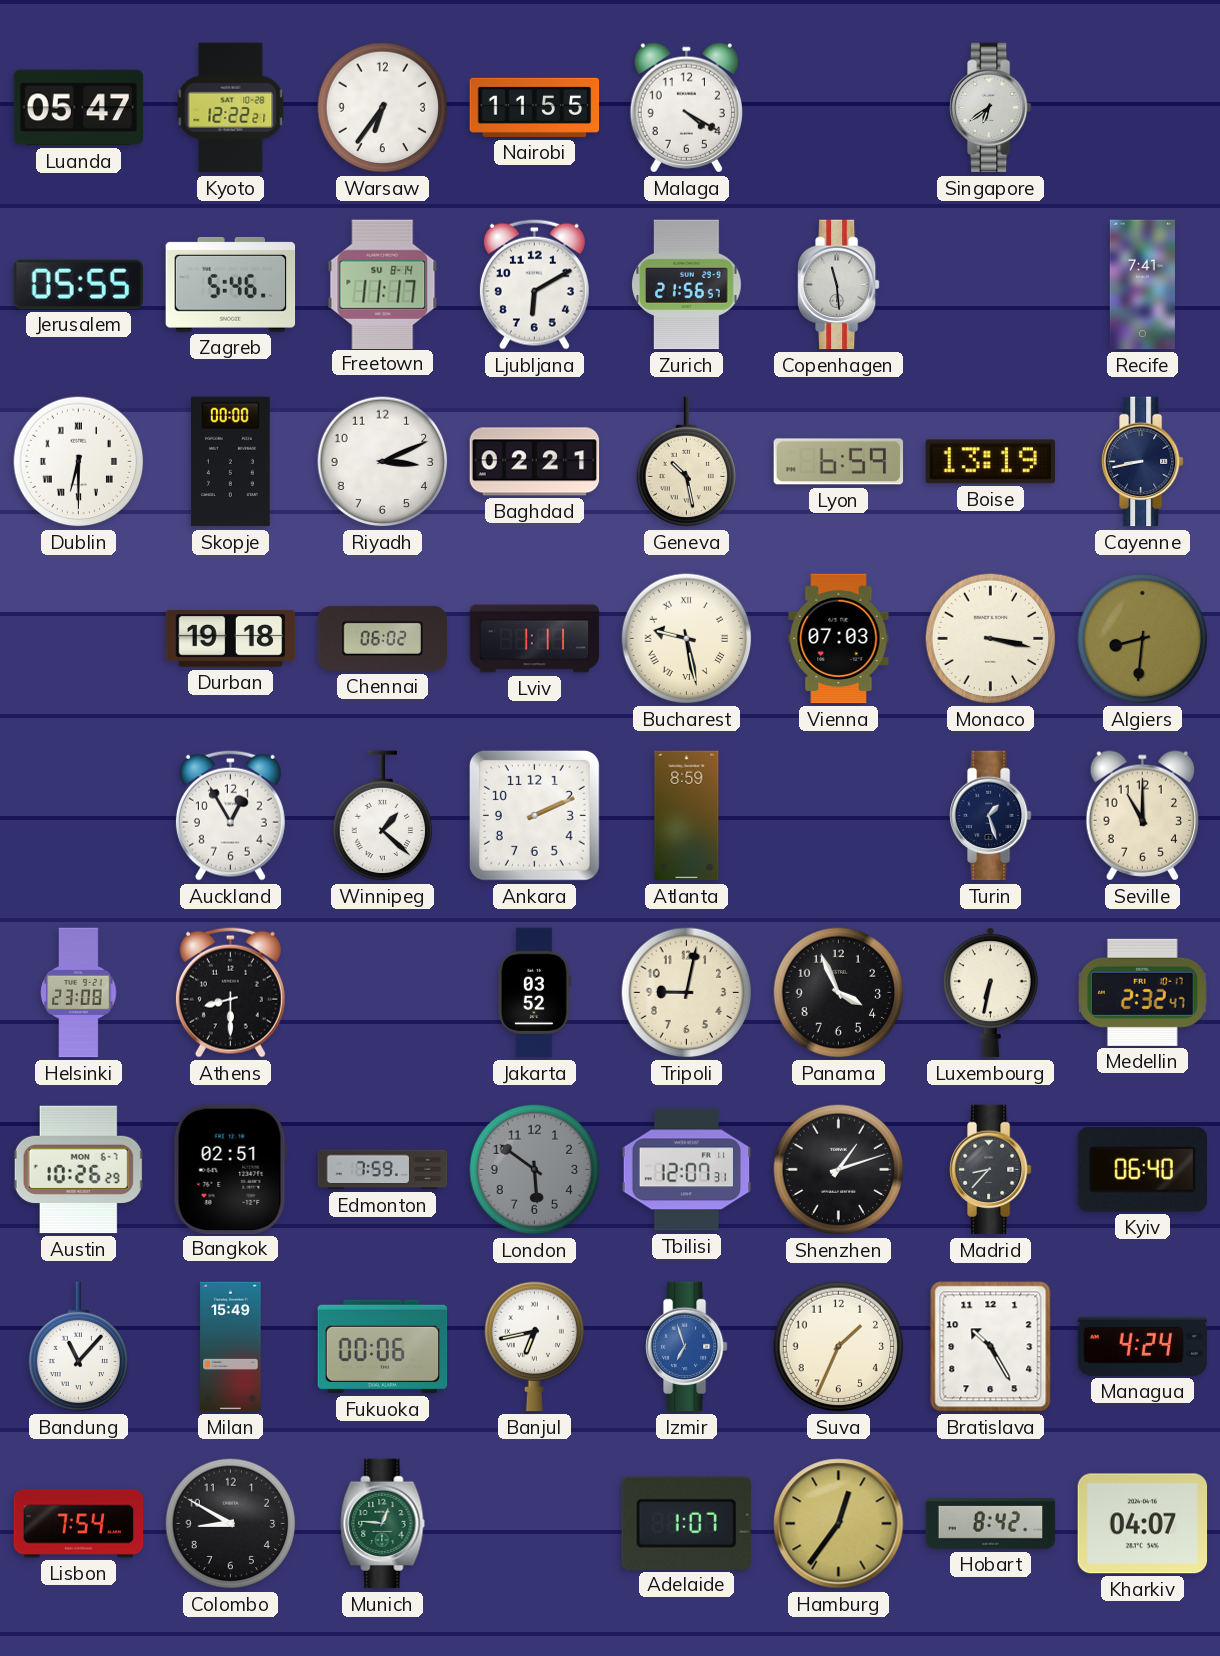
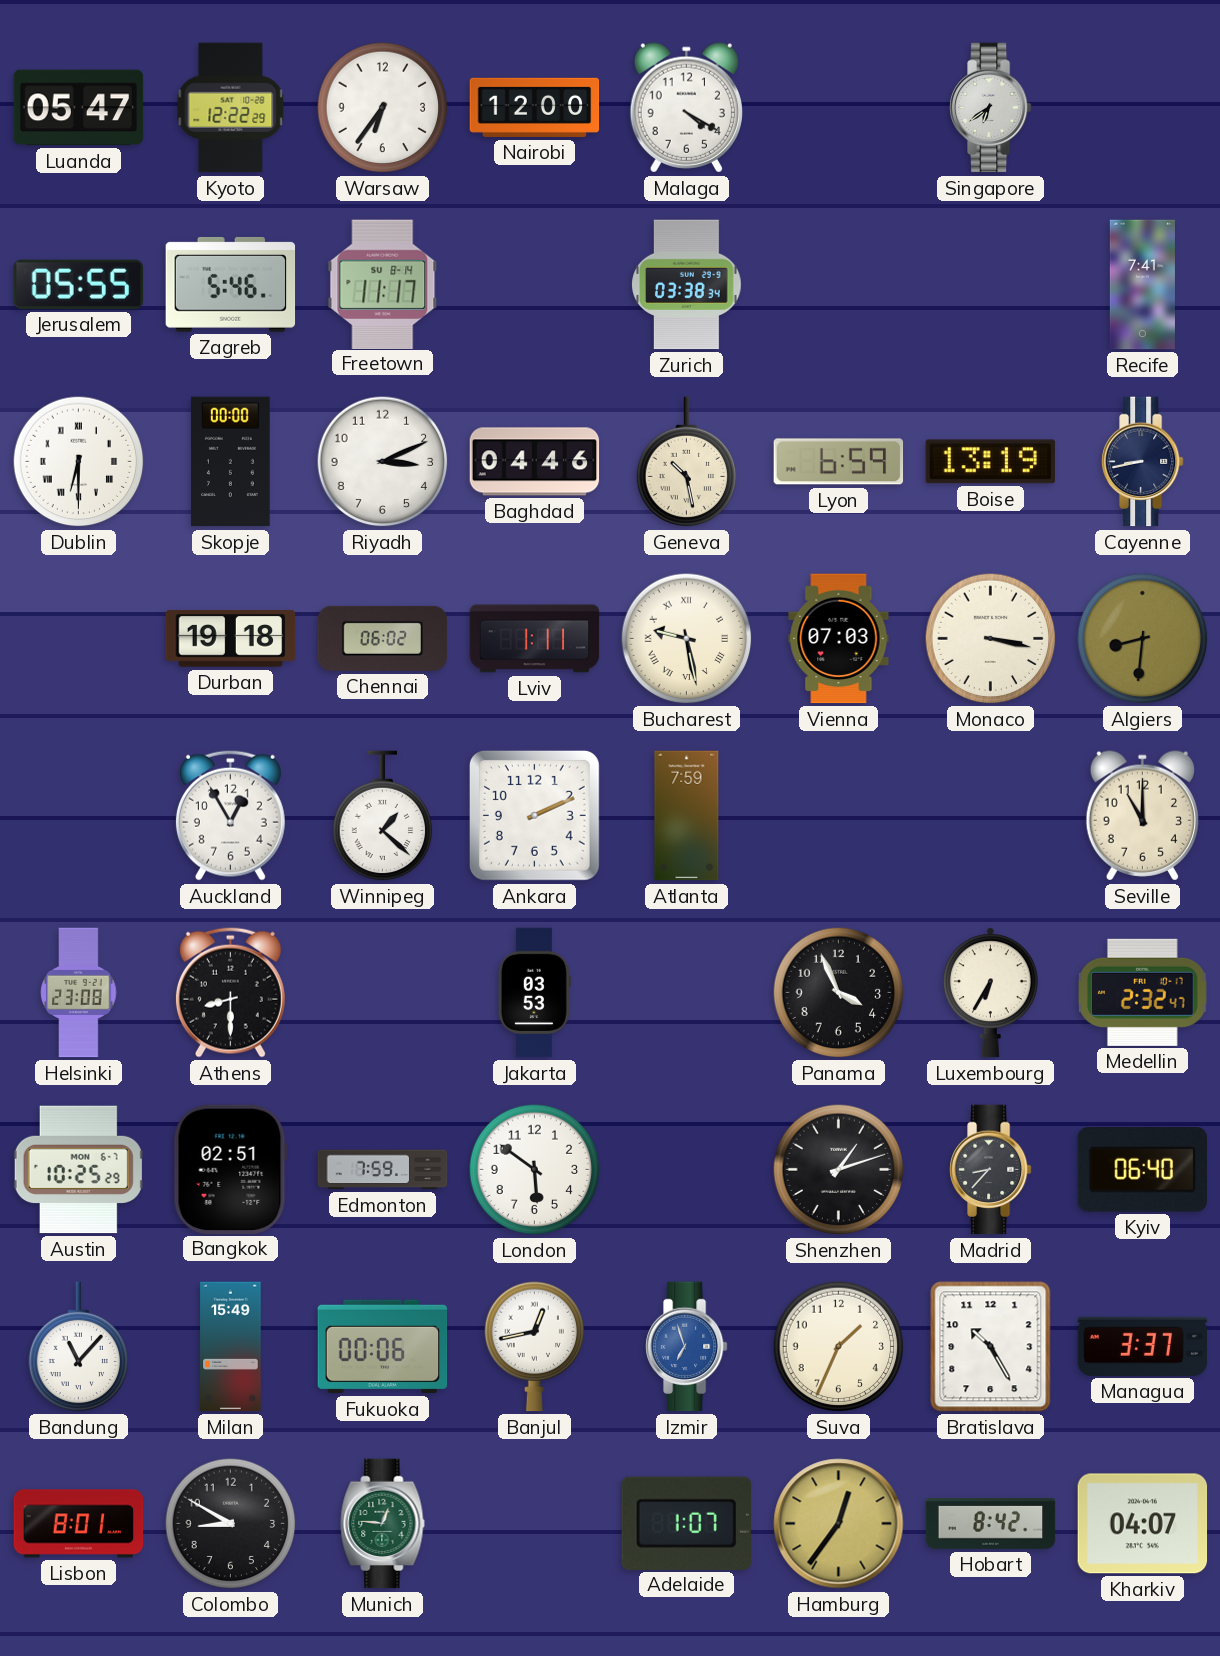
Kyoto: 12:22:21 -> 12:22:29 (231, 108)
Nairobi: 11:55 -> 12:00 (535, 107)
Ljubljana: 6:10 -> none (534, 284)
Zurich: 21:56 -> 03:38 (687, 285)
Copenhagen: 11:29 -> none (839, 285)
Baghdad: 02:21 -> 04:46 (535, 462)
Atlanta: 8:59 -> 7:59 (687, 816)
Turin: 1:27 -> none (991, 816)
Jakarta: 03:52 -> 03:53 (534, 993)
Tripoli: 9:02 -> none (687, 993)
Luxembourg: 6:32 -> 6:35 (990, 993)
Austin: 10:26 -> 10:25 (79, 1170)
London dial: grey -> white (535, 1170)
Tbilisi: 12:07 -> none (687, 1170)
Banjul: 6:43 -> 12:43 (535, 1347)
Managua: 4:24 -> 3:37 (1143, 1346)
Lisbon: 7:54 -> 8:01 (79, 1524)
